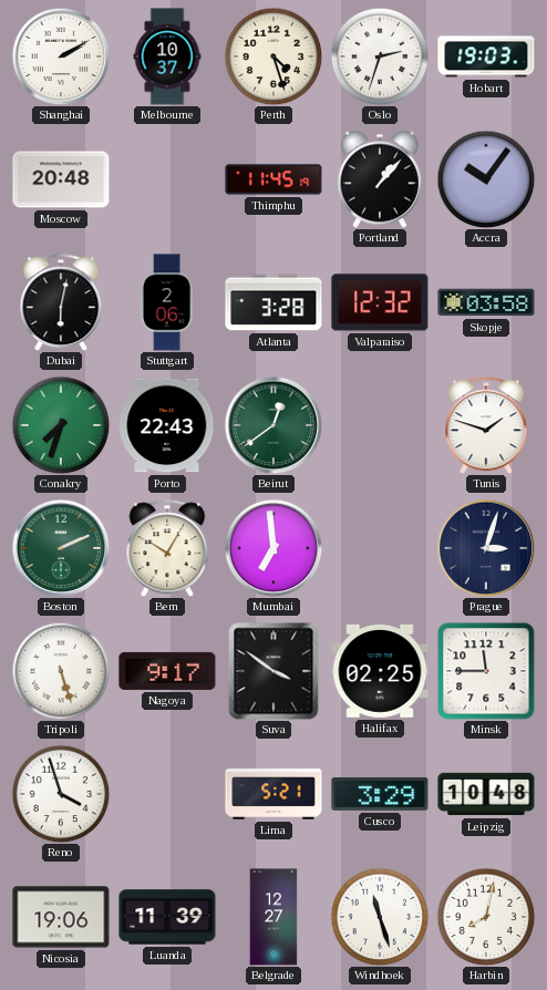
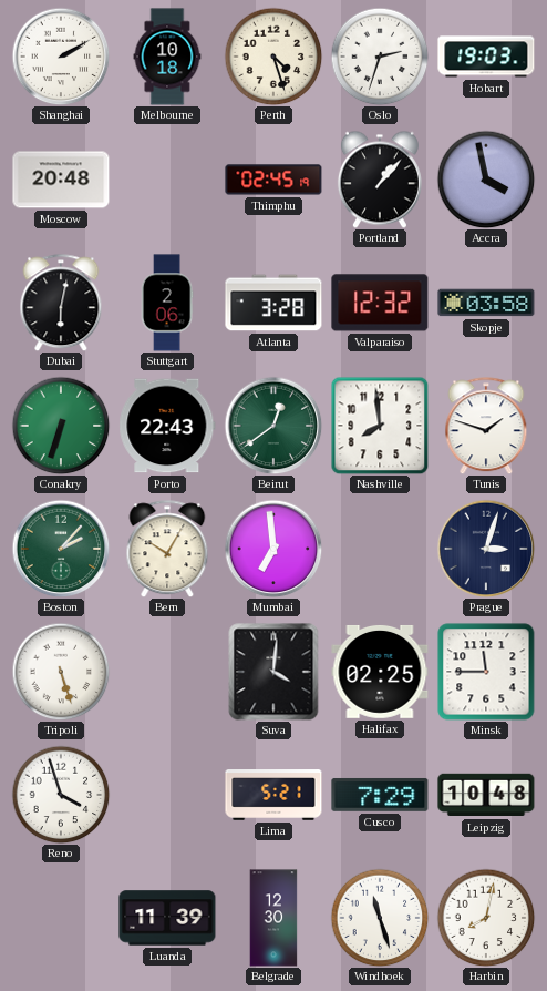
Melbourne: 10:37 -> 10:18 (167, 57)
Thimphu: 11:45 -> 02:45 (273, 180)
Accra: 10:06 -> 3:58 (486, 180)
Conakry: 7:33 -> 6:33 (61, 426)
Nashville: none -> 7:59 (380, 426)
Boston: 2:11 -> 2:07 (61, 549)
Nagoya: 9:17 -> none (167, 671)
Suva: 3:51 -> 4:01 (273, 672)
Cusco: 3:29 -> 7:29 (380, 795)
Nicosia: 19:06 -> none (61, 917)
Belgrade: 12:27 -> 12:30 (273, 918)
